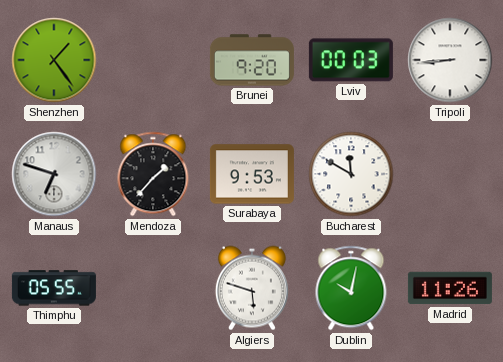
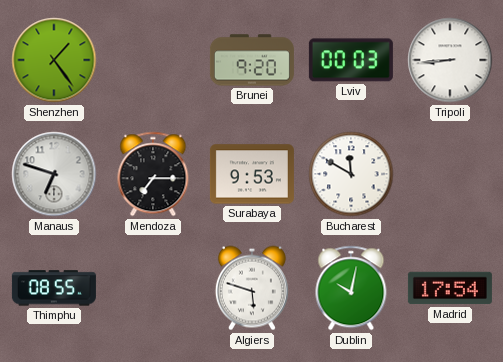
Mendoza: 1:37 -> 7:15 (153, 174)
Thimphu: 05:55 -> 08:55 (54, 288)
Madrid: 11:26 -> 17:54 (450, 288)
